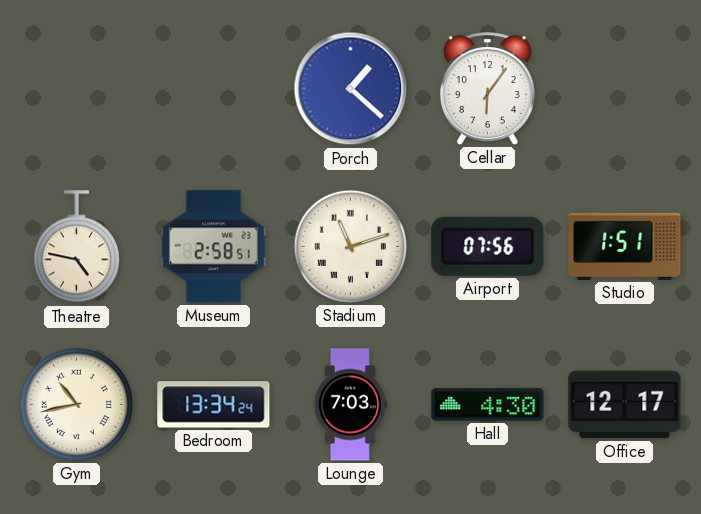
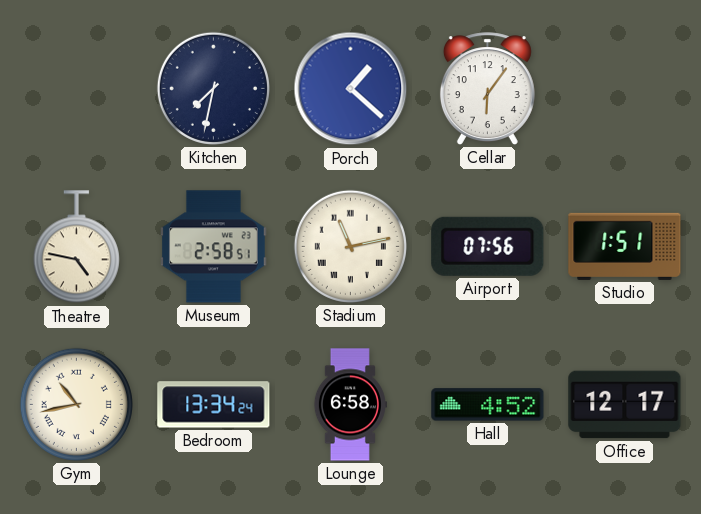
Kitchen: none -> 7:32 (213, 88)
Stadium: 11:12 -> 11:13 (350, 246)
Lounge: 7:03 -> 6:58 (350, 405)
Hall: 4:30 -> 4:52 (488, 405)
